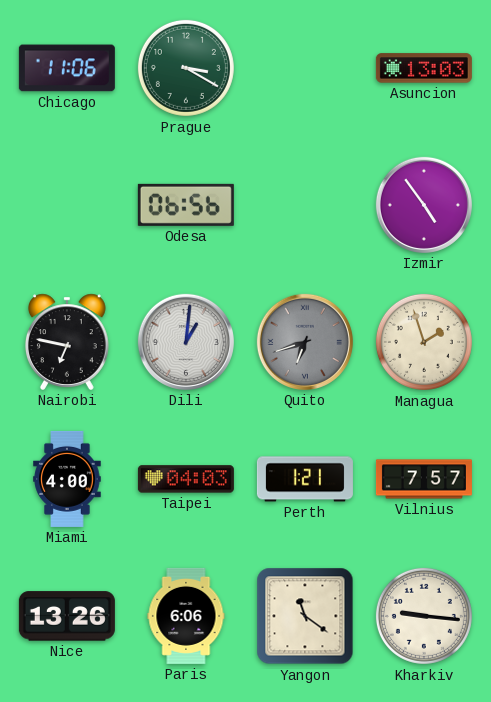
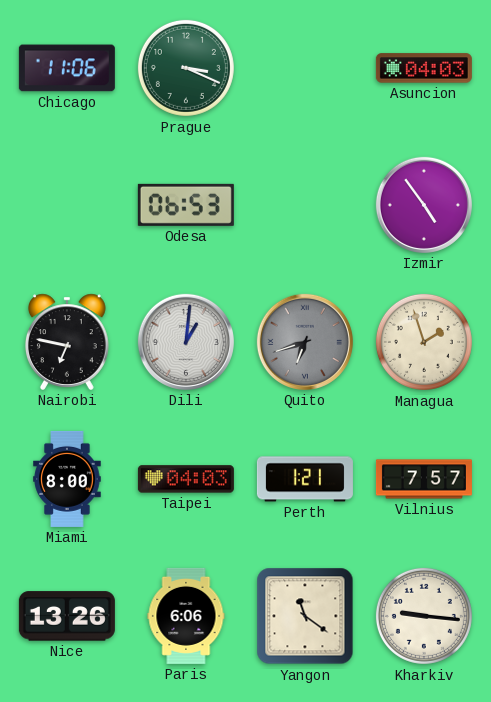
Prague: 3:20 -> 3:19 (186, 68)
Asuncion: 13:03 -> 04:03 (424, 68)
Odesa: 06:56 -> 06:53 (186, 205)
Miami: 4:00 -> 8:00 (67, 479)
